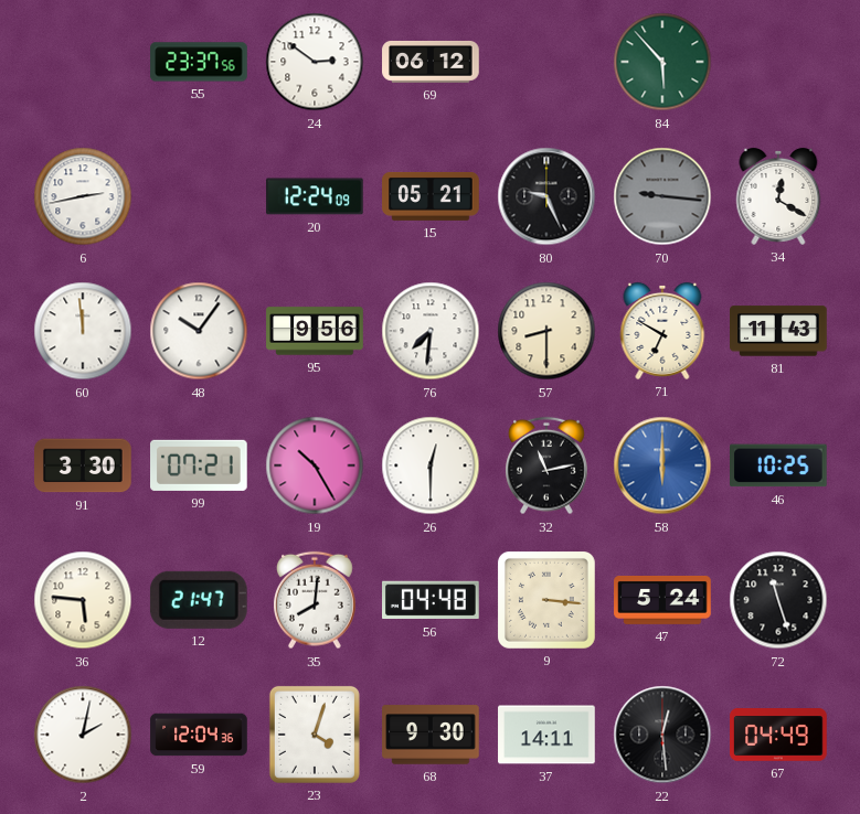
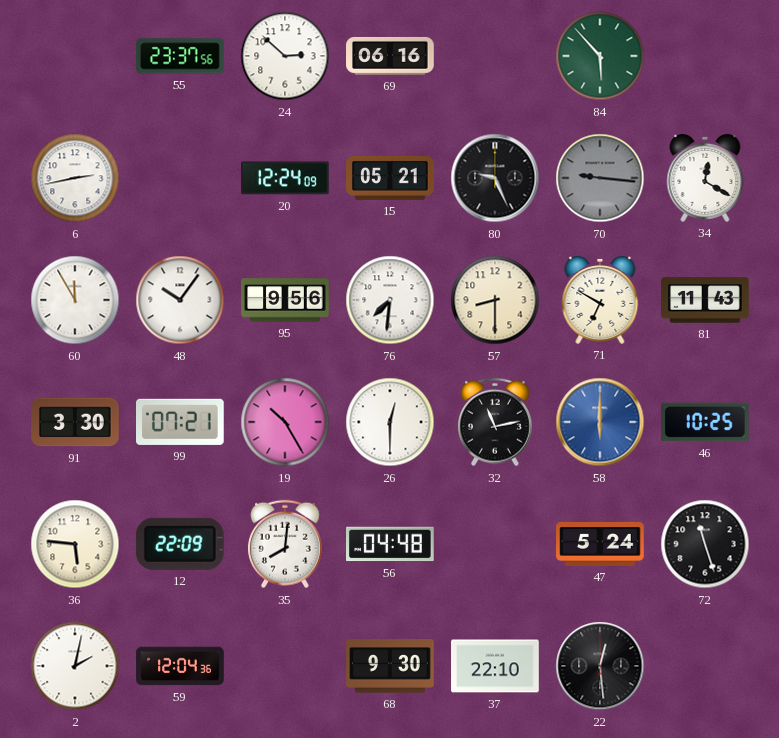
24: 2:51 -> 2:52 (285, 56)
69: 06:12 -> 06:16 (390, 56)
60: 11:59 -> 11:55 (75, 300)
12: 21:47 -> 22:09 (180, 544)
9: 3:16 -> none (546, 600)
23: 4:03 -> none (315, 735)
37: 14:11 -> 22:10 (495, 666)
67: 04:49 -> none (778, 735)
